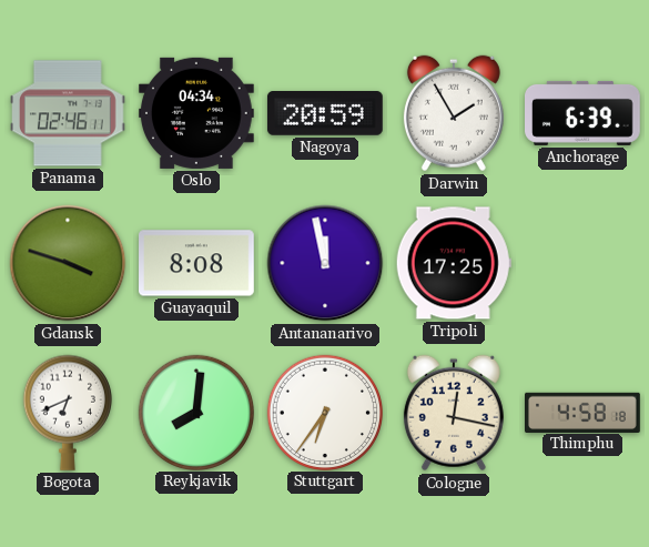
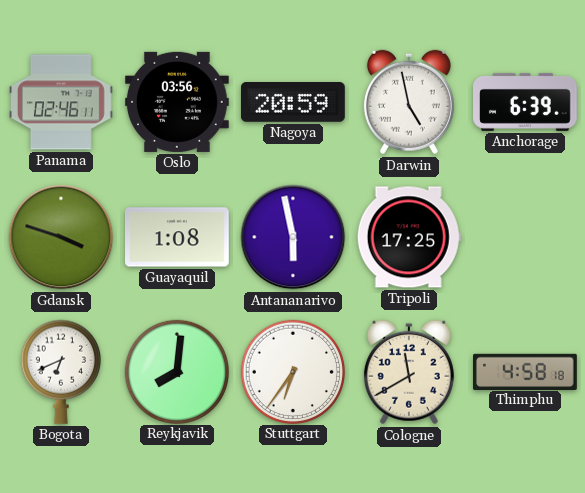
Oslo: 04:34 -> 03:56 (178, 102)
Darwin: 1:55 -> 4:58 (409, 102)
Guayaquil: 8:08 -> 1:08 (178, 237)
Antananarivo: 11:58 -> 5:58 (293, 237)
Cologne: 12:17 -> 11:40 (409, 372)
